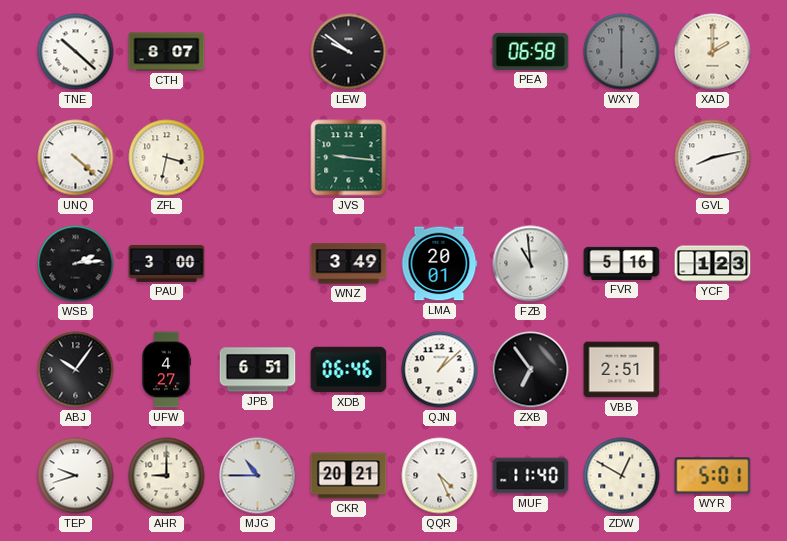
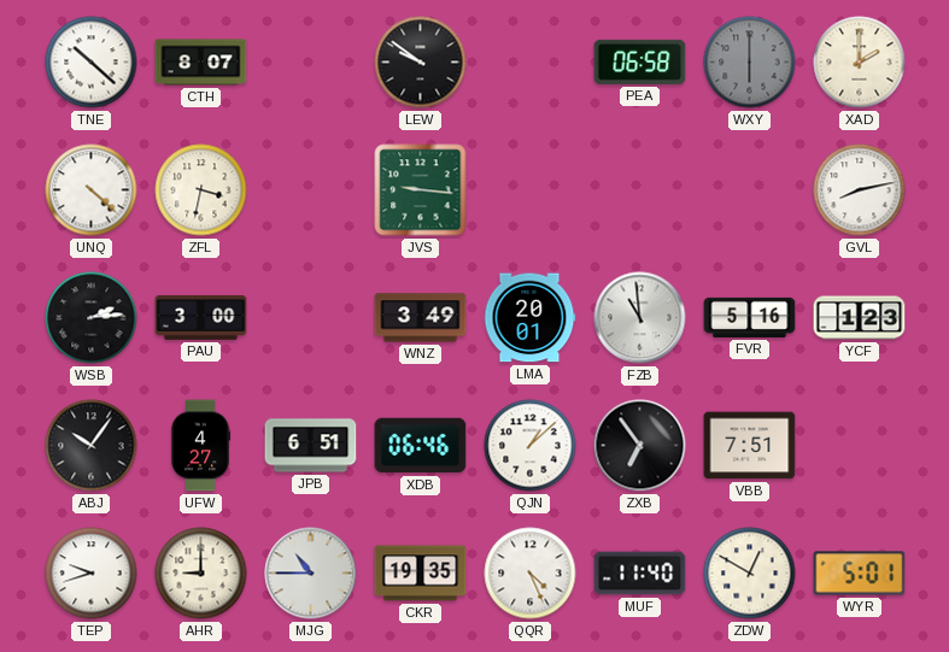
VBB: 2:51 -> 7:51 (750, 446)
CKR: 20:21 -> 19:35 (421, 574)
